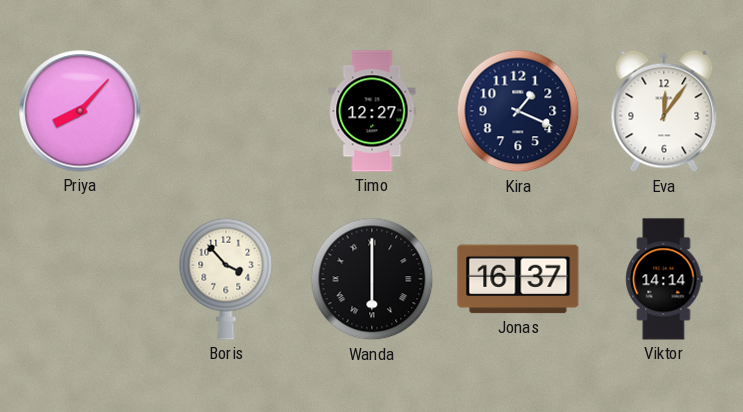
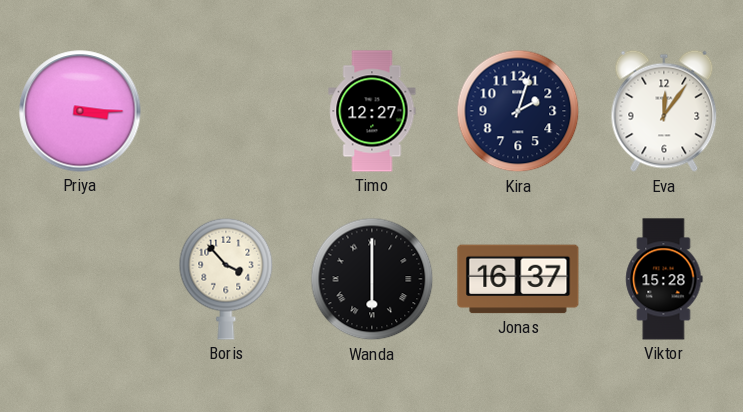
Priya: 8:07 -> 3:15 (80, 111)
Kira: 1:19 -> 2:03 (518, 111)
Viktor: 14:14 -> 15:28 (664, 279)
